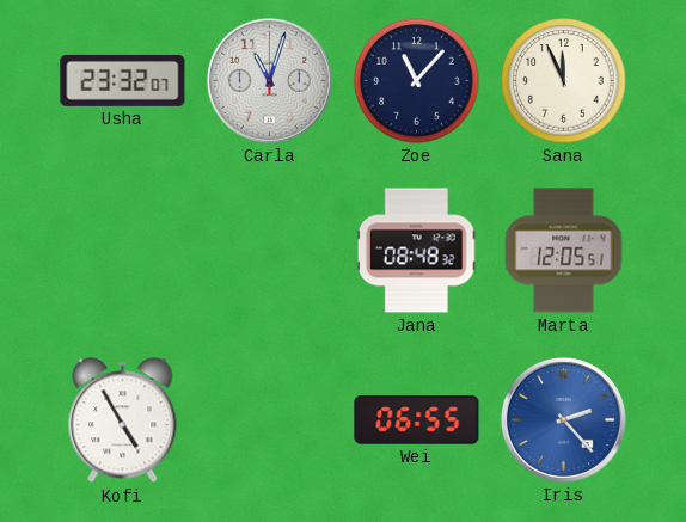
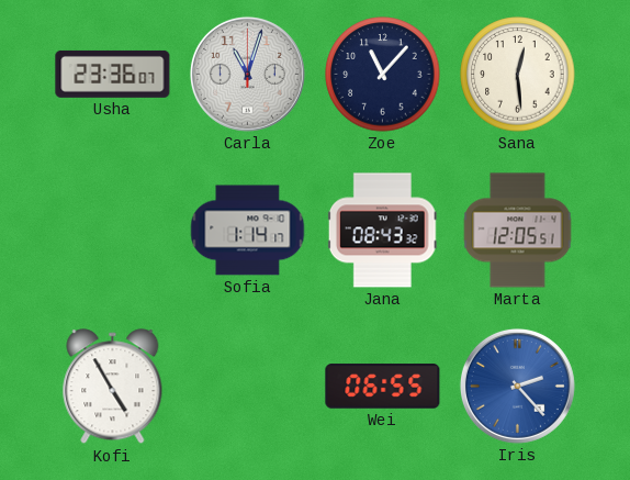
Usha: 23:32 -> 23:36 (113, 74)
Sana: 11:56 -> 12:29 (518, 75)
Sofia: none -> 1:14 (248, 231)
Jana: 08:48 -> 08:43 (382, 231)
